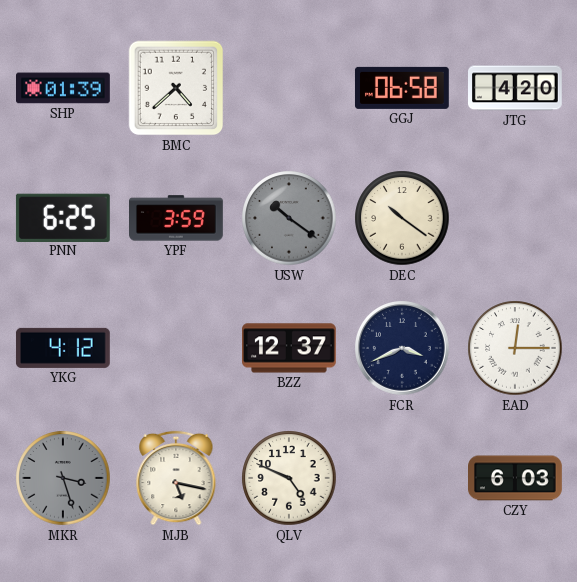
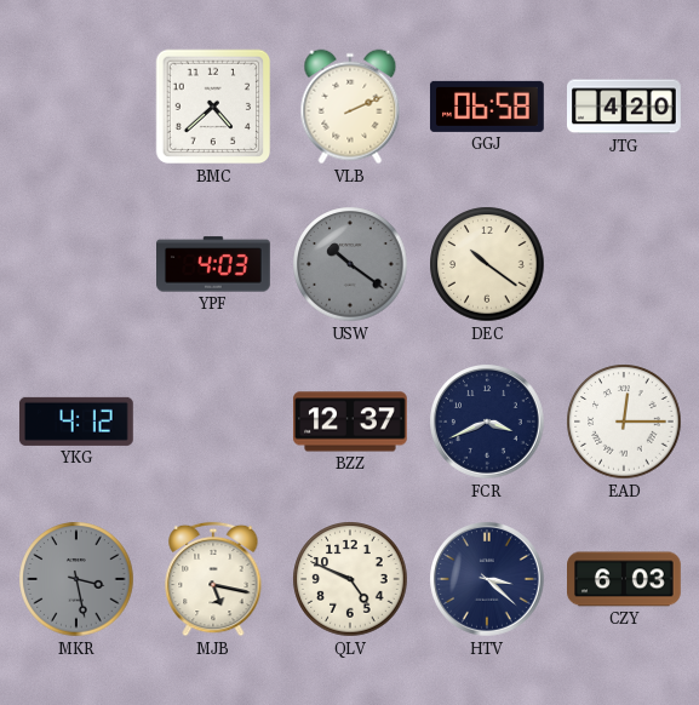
SHP: 01:39 -> none (64, 88)
VLB: none -> 2:11 (350, 107)
PNN: 6:25 -> none (63, 217)
YPF: 3:59 -> 4:03 (214, 264)
MKR: 3:27 -> 3:28 (76, 579)
HTV: none -> 3:22 (488, 580)
